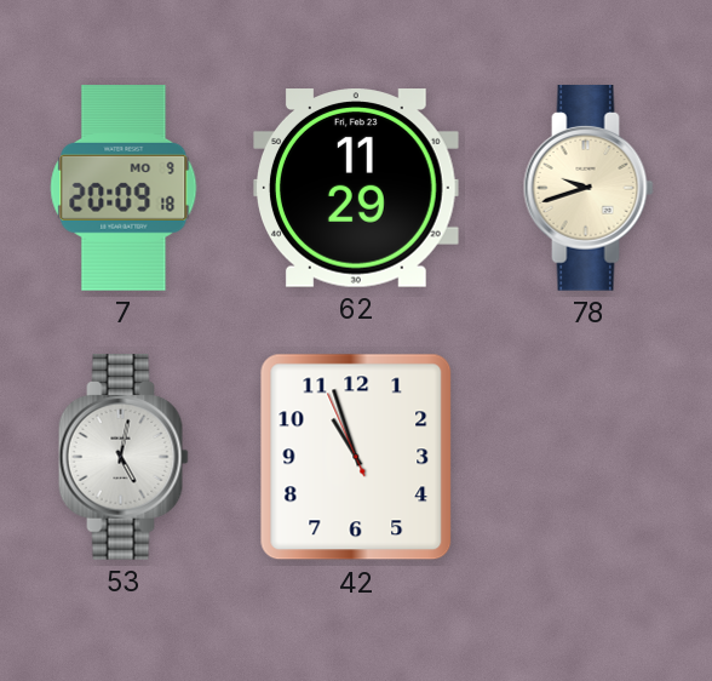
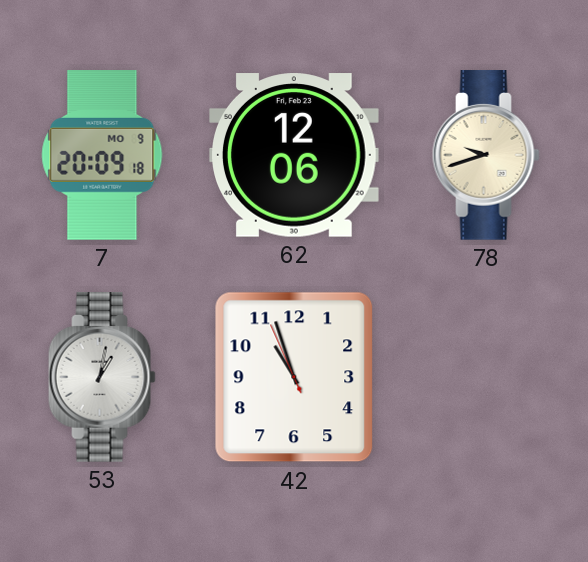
62: 11:29 -> 12:06 (295, 155)
53: 5:02 -> 1:02 (102, 377)
